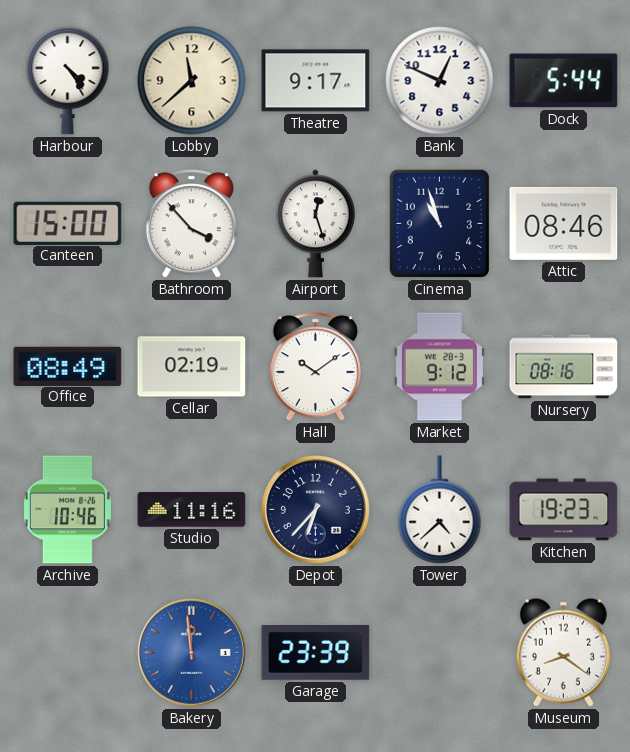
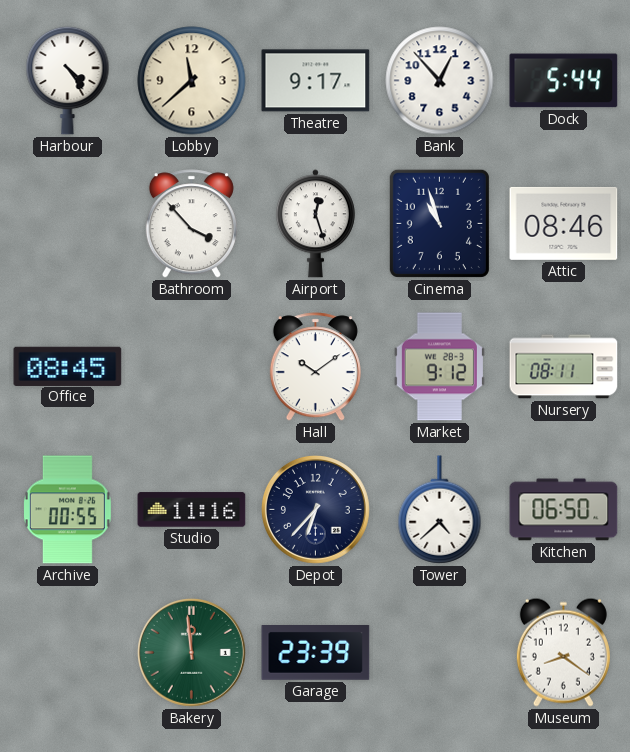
Bank: 12:49 -> 12:53 (440, 81)
Canteen: 15:00 -> none (68, 223)
Office: 08:49 -> 08:45 (68, 366)
Cellar: 02:19 -> none (192, 367)
Nursery: 08:16 -> 08:11 (564, 367)
Archive: 10:46 -> 00:55 (67, 510)
Kitchen: 19:23 -> 06:50 (564, 510)
Bakery dial: blue -> green (191, 652)
